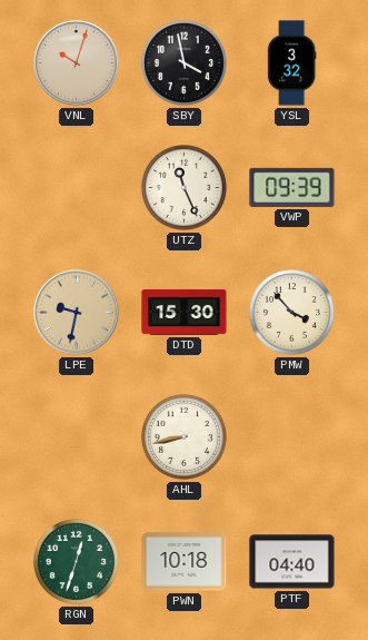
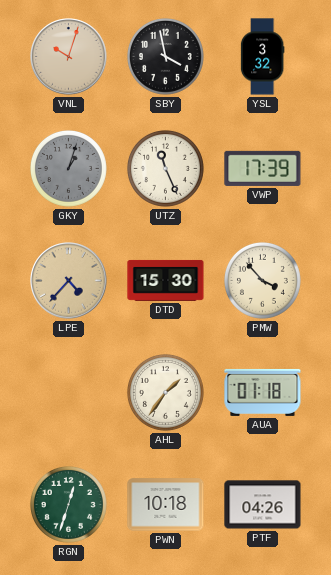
GKY: none -> 1:03 (68, 168)
VWP: 09:39 -> 17:39 (263, 168)
LPE: 9:32 -> 4:37 (69, 281)
AHL: 8:43 -> 1:36 (165, 392)
AUA: none -> 01:18 (263, 392)
PTF: 04:40 -> 04:26 (263, 505)
